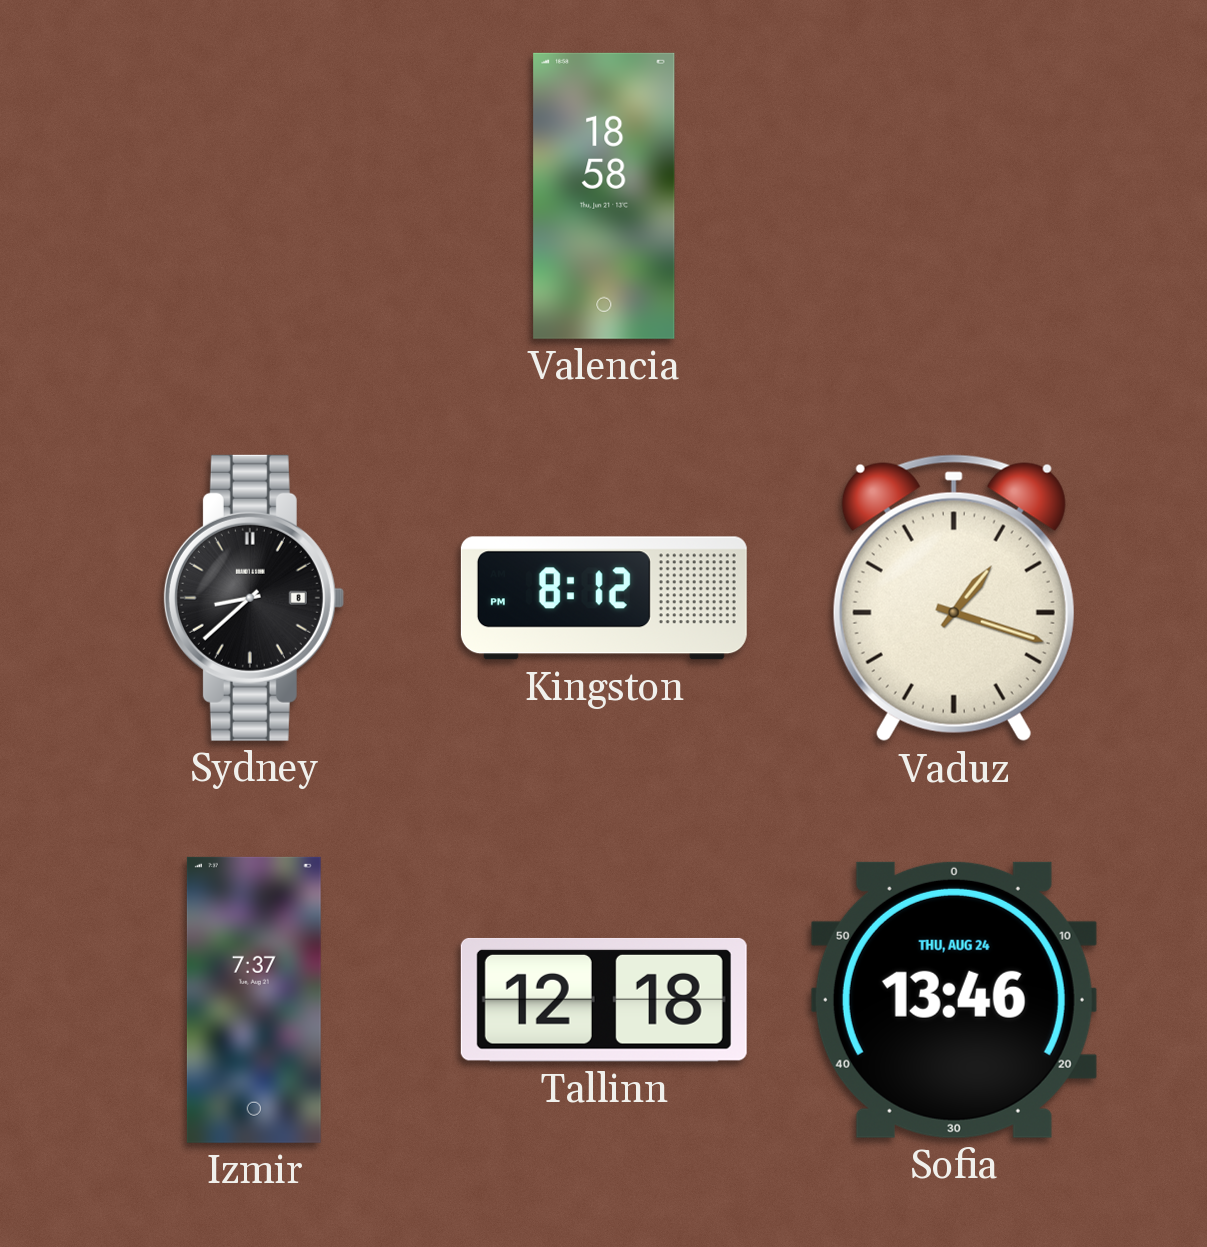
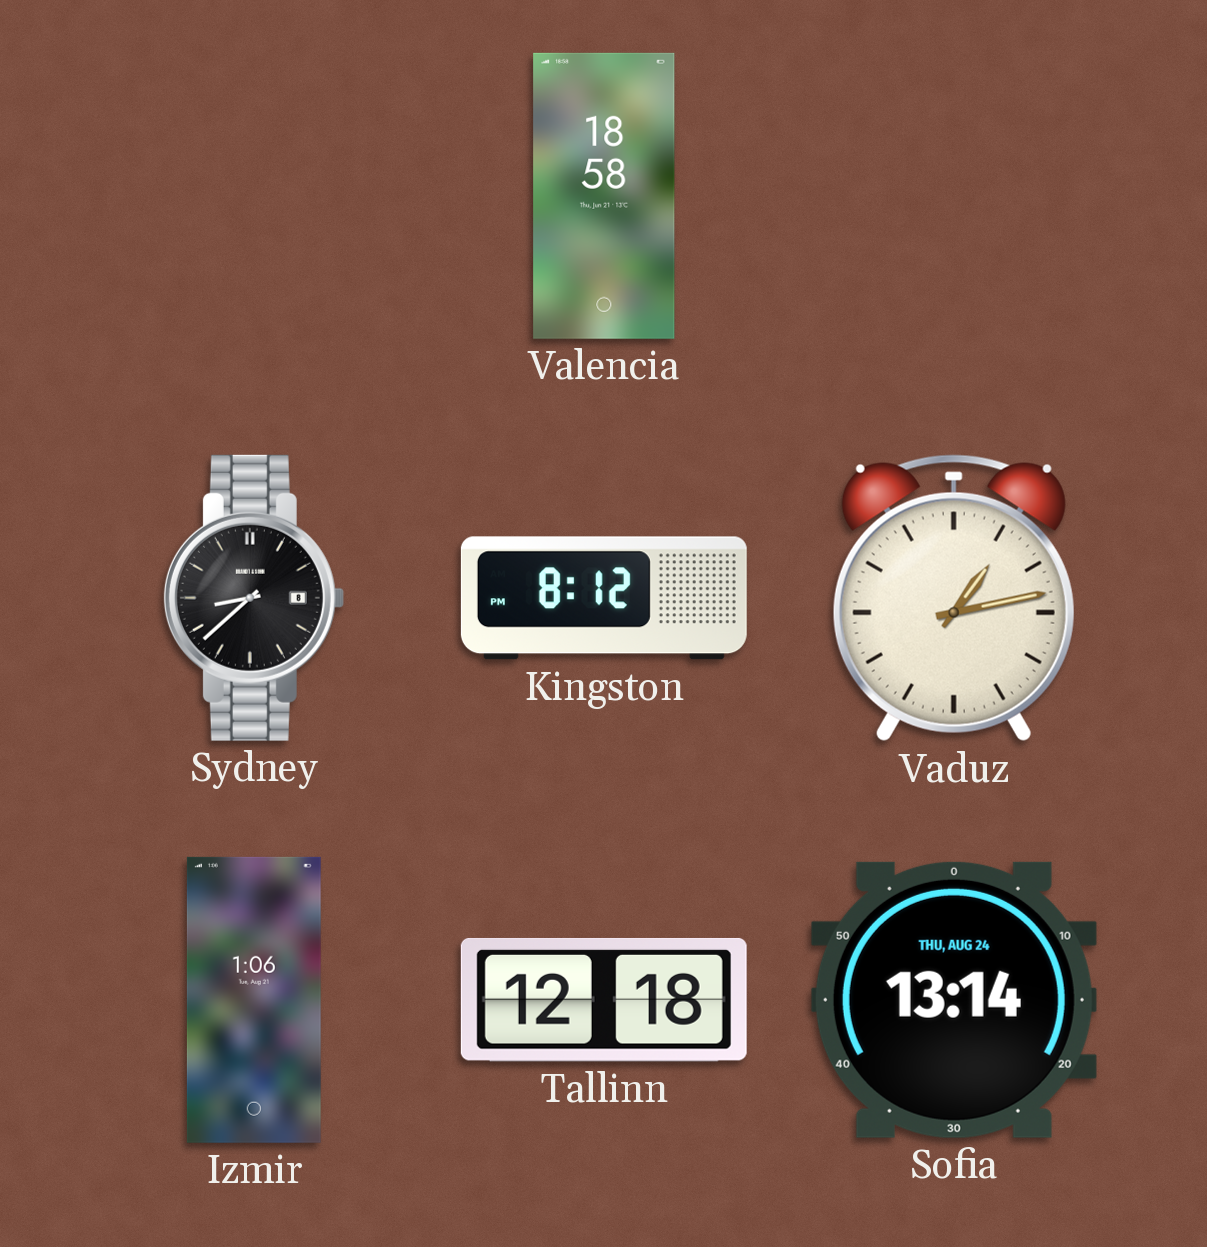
Vaduz: 1:18 -> 1:13 (954, 598)
Izmir: 7:37 -> 1:06 (254, 1000)
Sofia: 13:46 -> 13:14 (954, 1000)
